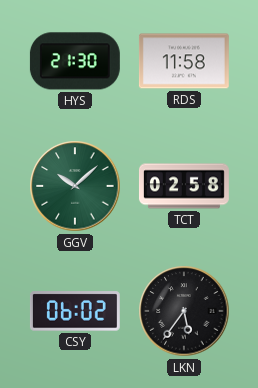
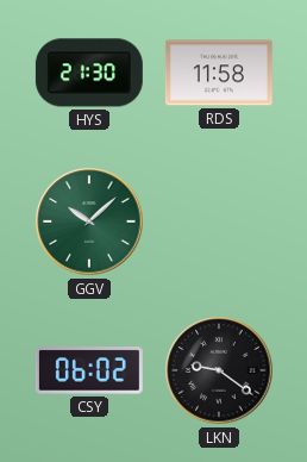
TCT: 02:58 -> none (184, 186)
LKN: 5:36 -> 9:21 (219, 370)
